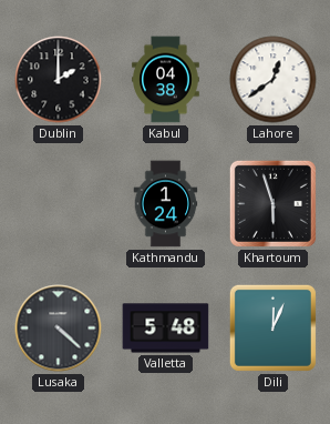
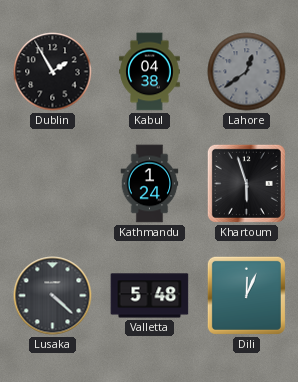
Dublin: 2:00 -> 1:55 (53, 72)
Lahore dial: white -> grey (247, 72)
